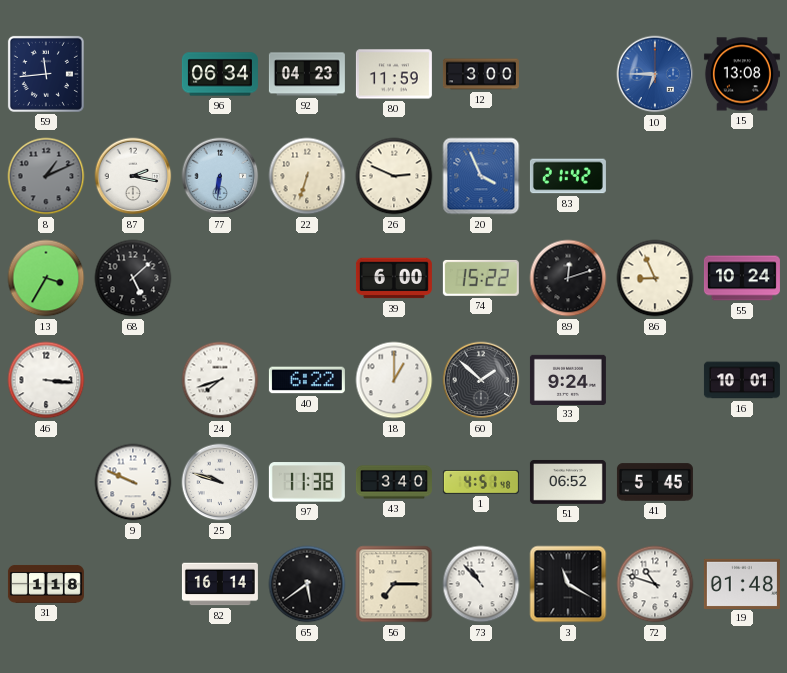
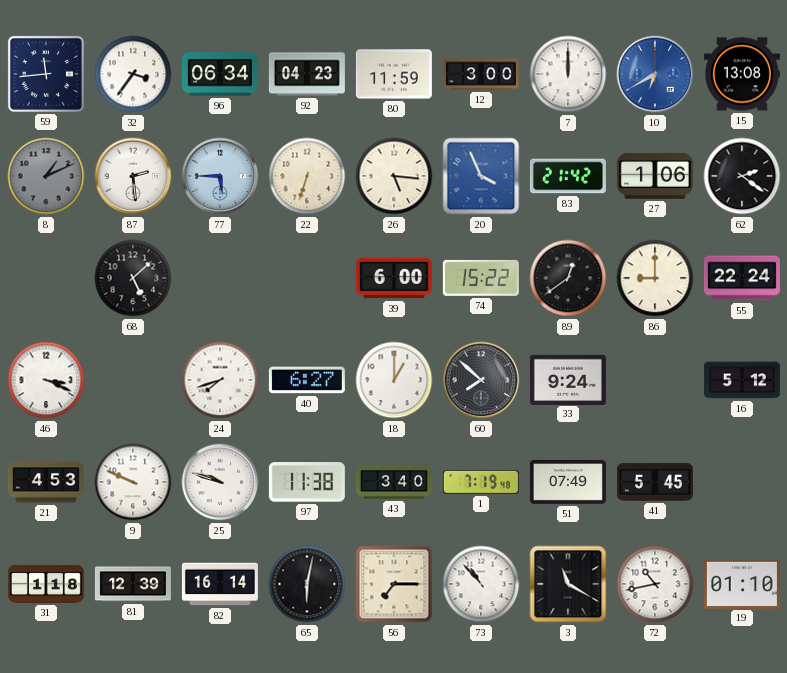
32: none -> 3:36 (133, 74)
7: none -> 12:00 (568, 74)
10: 6:45 -> 6:40 (655, 74)
87: 2:17 -> 2:29 (133, 176)
77: 6:31 -> 5:45 (220, 176)
26: 2:49 -> 5:16 (394, 176)
27: none -> 1:06 (655, 177)
62: none -> 2:21 (742, 176)
13: 3:35 -> none (46, 278)
89: 12:12 -> 12:39 (568, 278)
86: 8:56 -> 9:00 (655, 278)
55: 10:24 -> 22:24 (742, 278)
46: 3:16 -> 3:19 (46, 380)
40: 6:22 -> 6:27 (307, 380)
60: 1:52 -> 7:52 (481, 380)
16: 10:01 -> 5:12 (742, 380)
21: none -> 4:53 (46, 482)
1: 4:51 -> 7:19 (481, 482)
51: 06:52 -> 07:49 (568, 482)
81: none -> 12:39 (133, 584)
65: 5:39 -> 6:02 (307, 584)
72: 10:48 -> 10:43 (655, 584)
19: 01:48 -> 01:10 (742, 583)
